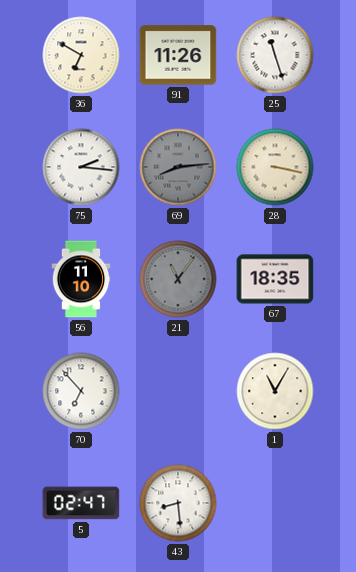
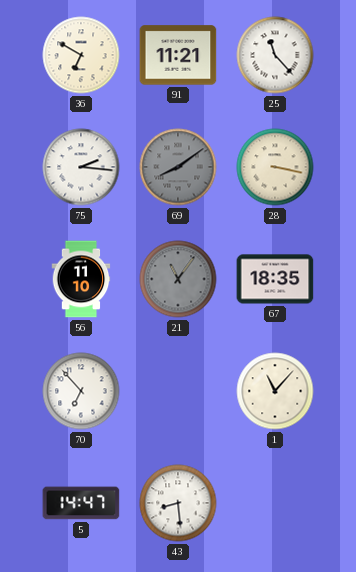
91: 11:26 -> 11:21 (178, 55)
25: 11:27 -> 11:23 (275, 55)
69: 8:14 -> 8:09 (178, 167)
1: 11:05 -> 11:07 (275, 391)
5: 02:47 -> 14:47 (81, 503)
